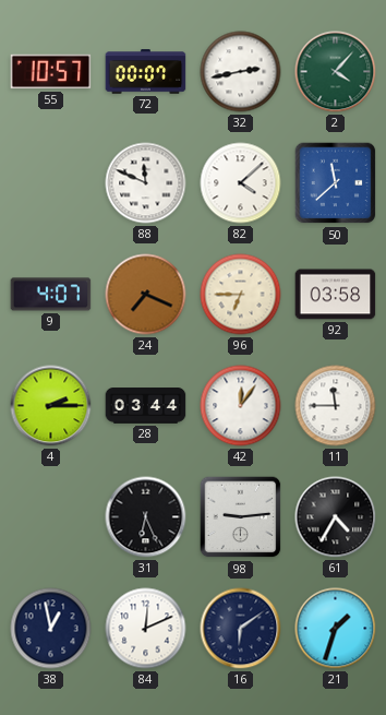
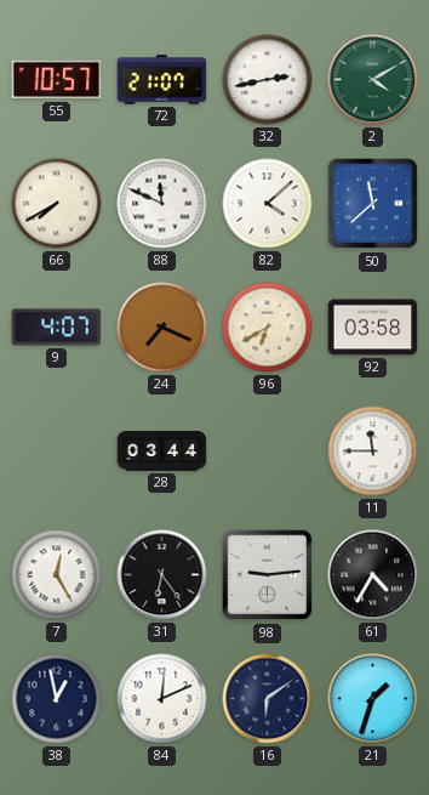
72: 00:07 -> 21:07 (162, 80)
2: 4:07 -> 4:10 (373, 80)
66: none -> 7:40 (57, 204)
96: 6:45 -> 6:40 (268, 328)
4: 2:15 -> none (51, 406)
42: 12:06 -> none (241, 406)
7: none -> 12:25 (57, 575)
31: 6:26 -> 6:24 (162, 575)
